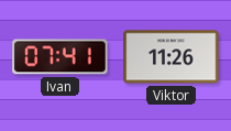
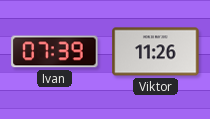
Ivan: 07:41 -> 07:39 (55, 52)
